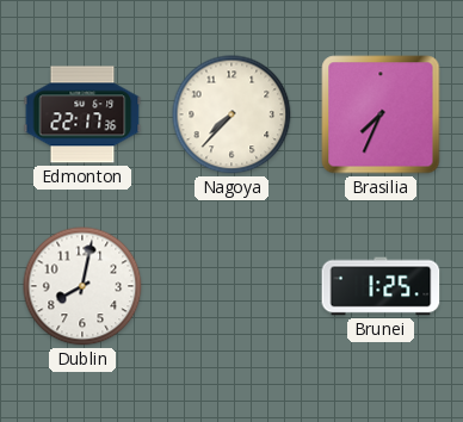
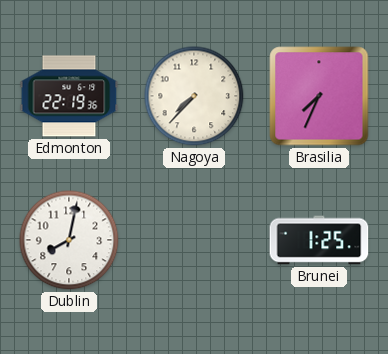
Edmonton: 22:17 -> 22:19 (69, 96)
